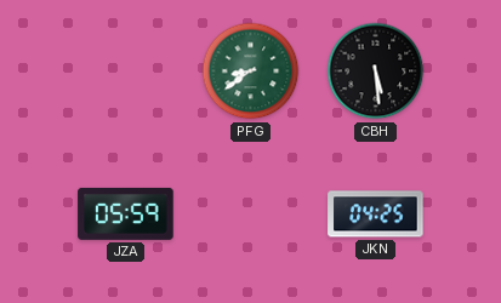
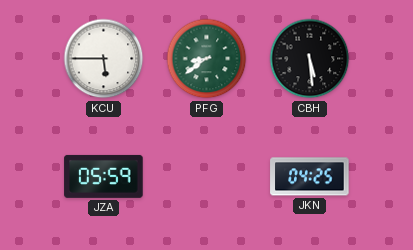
KCU: none -> 5:45 (104, 59)
